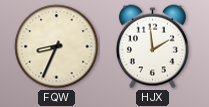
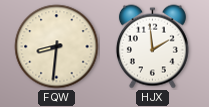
FQW: 8:34 -> 8:31 (57, 47)
